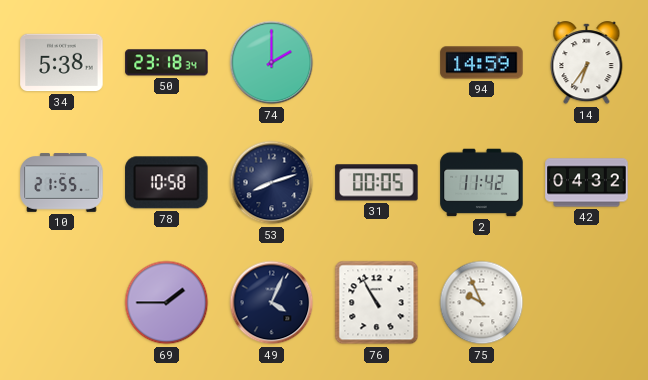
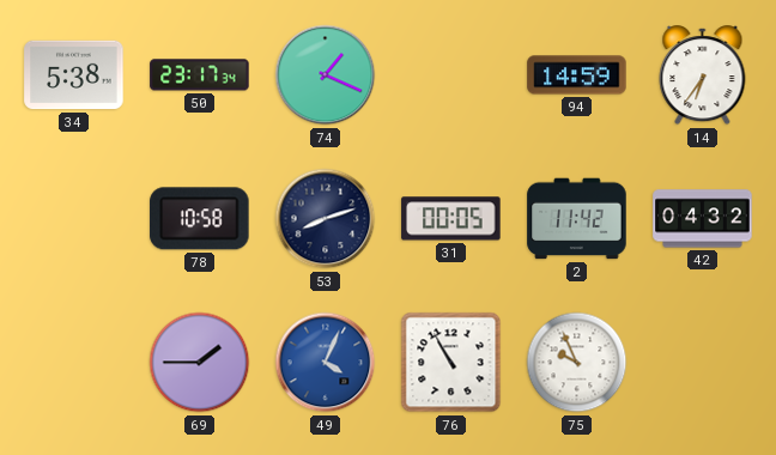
50: 23:18 -> 23:17 (200, 75)
74: 2:00 -> 1:19 (326, 75)
10: 21:55 -> none (62, 183)
49 dial: navy -> blue (326, 363)
